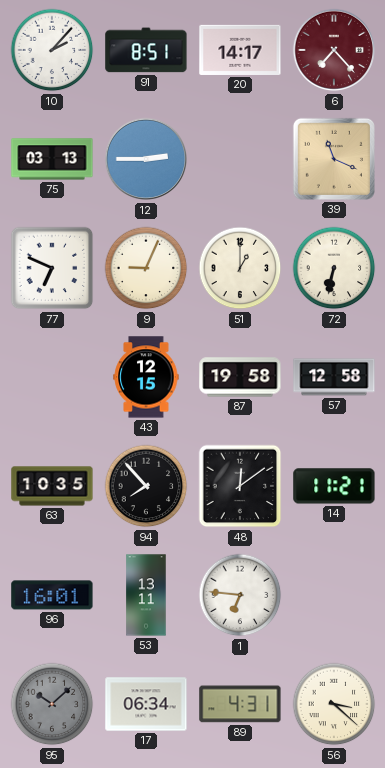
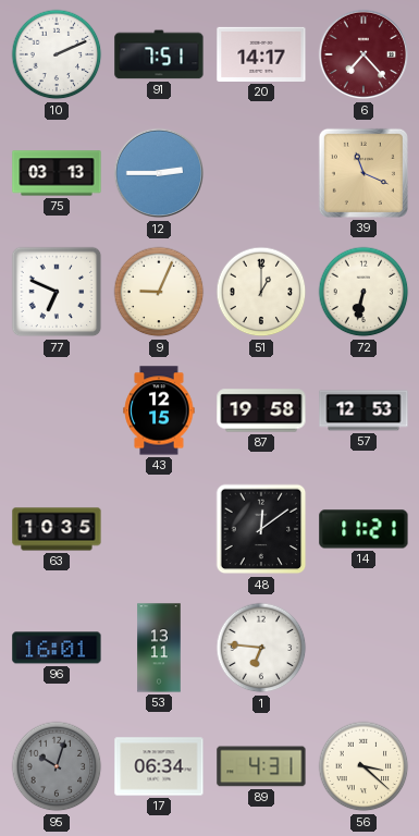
10: 2:07 -> 2:11 (57, 54)
91: 8:51 -> 7:51 (159, 54)
57: 12:58 -> 12:53 (363, 410)
94: 7:53 -> none (146, 486)
95: 10:08 -> 10:03 (57, 766)
